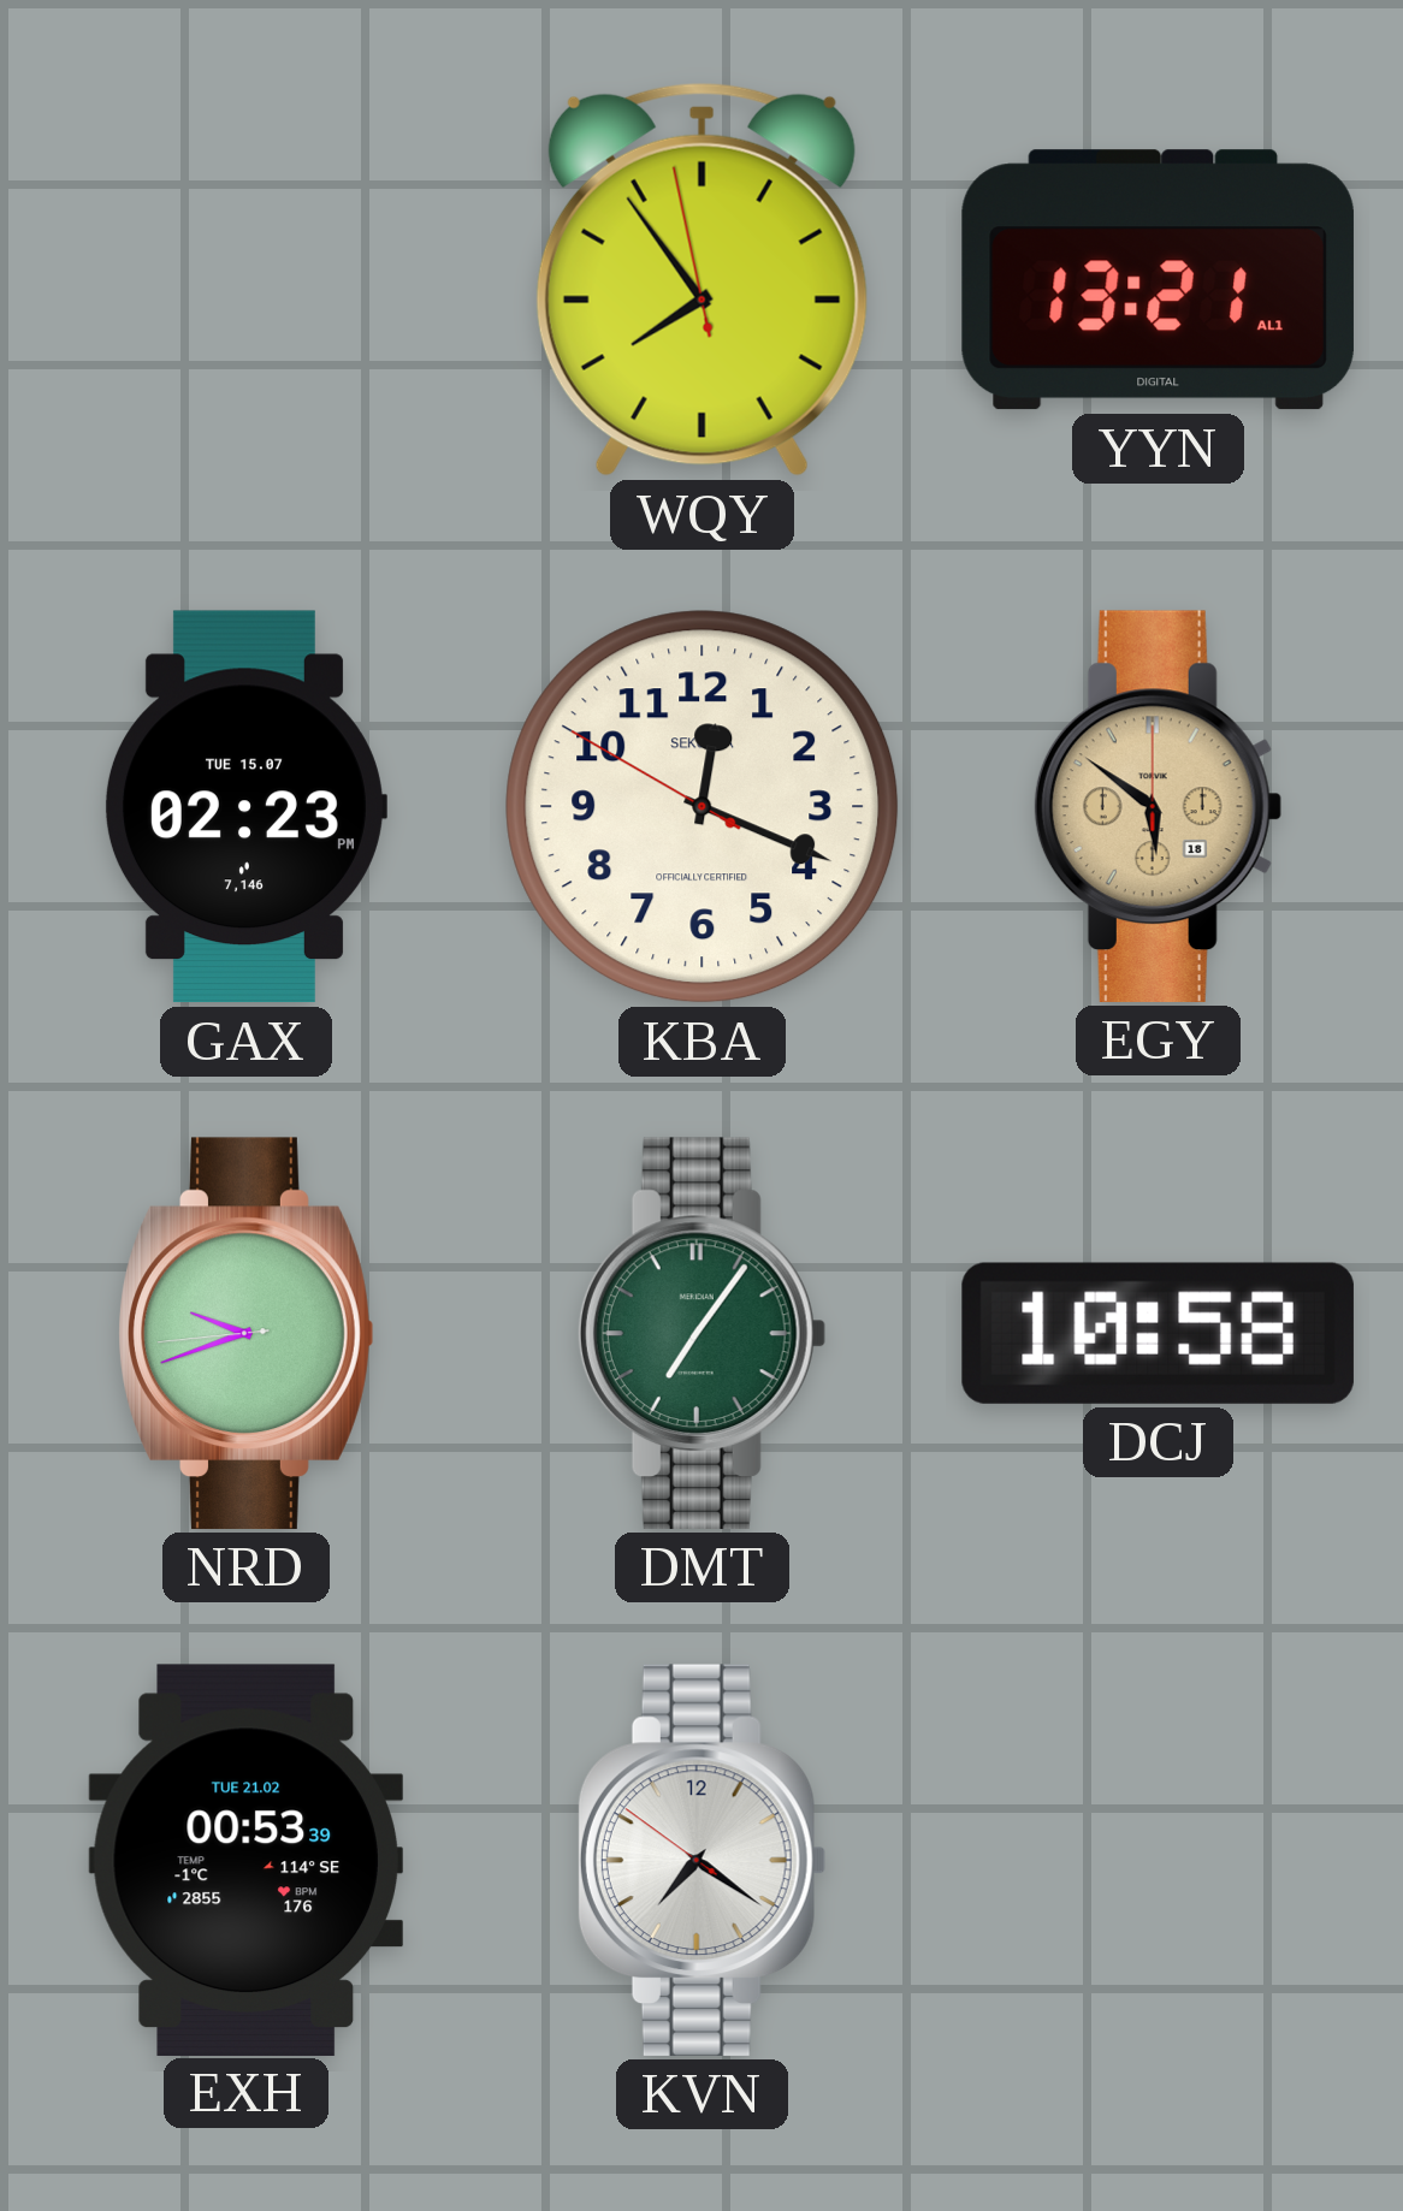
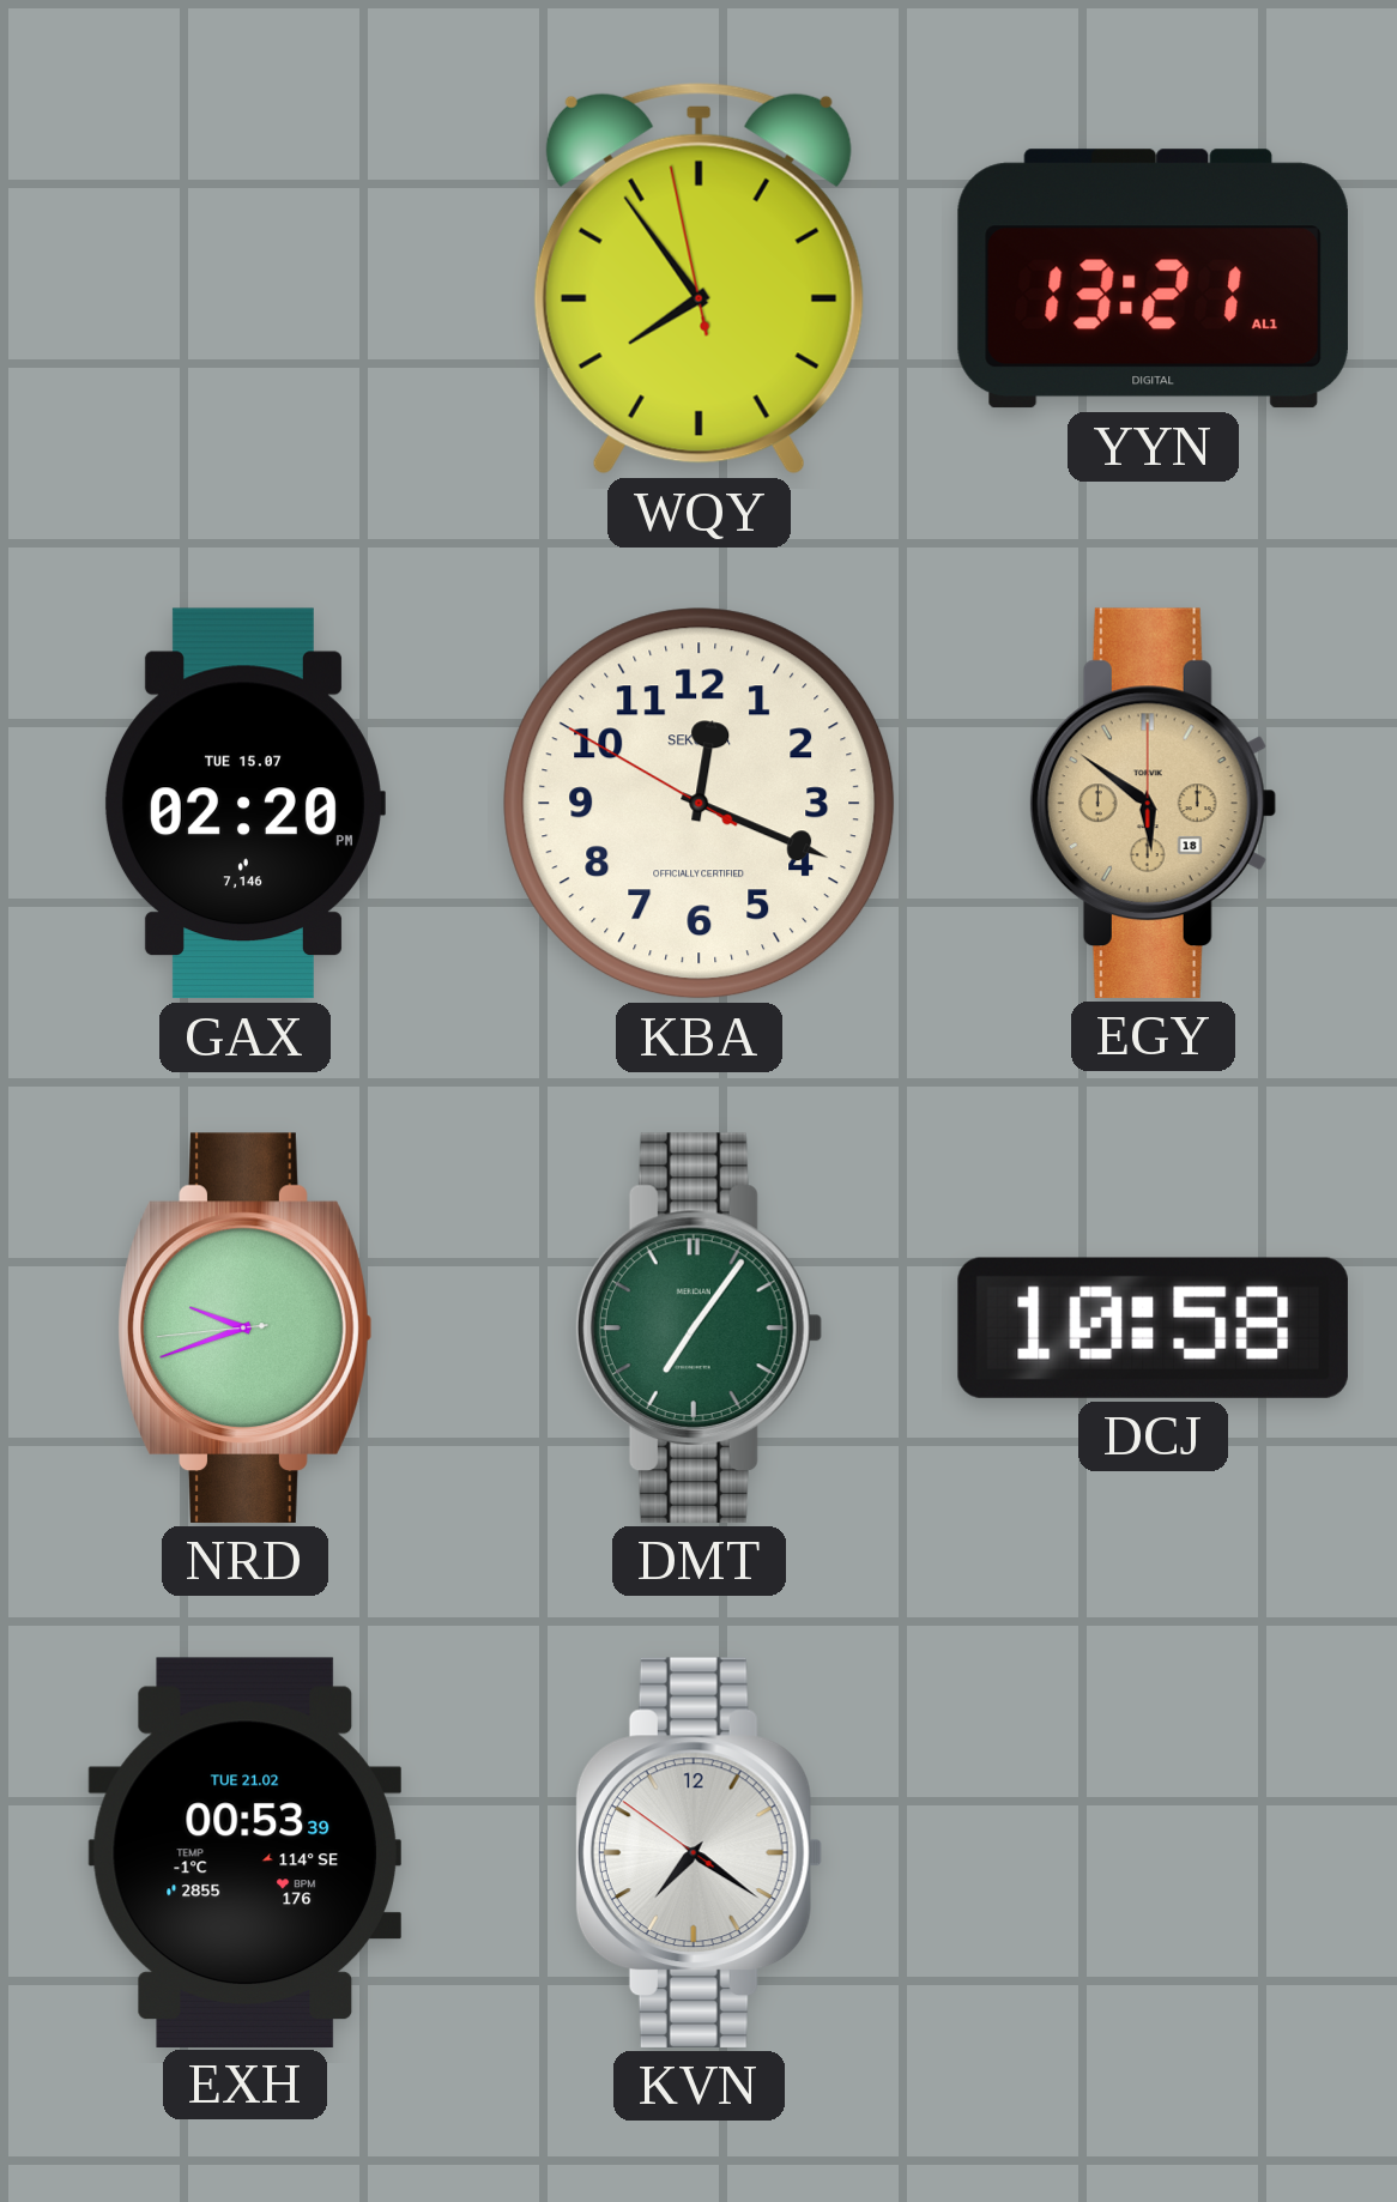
GAX: 02:23 -> 02:20 (244, 804)
